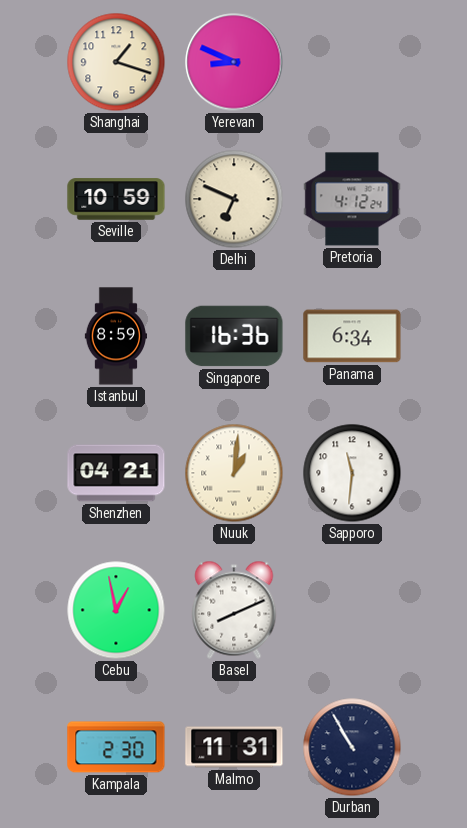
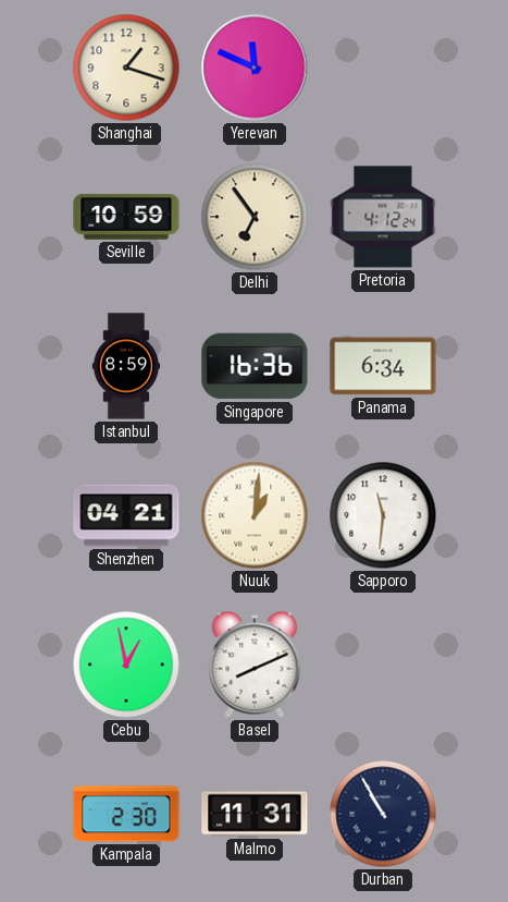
Yerevan: 8:49 -> 11:49 (255, 68)
Delhi: 6:49 -> 6:54 (255, 217)
